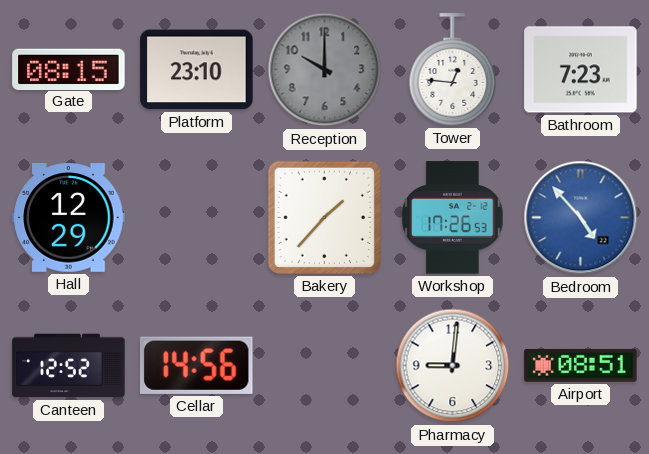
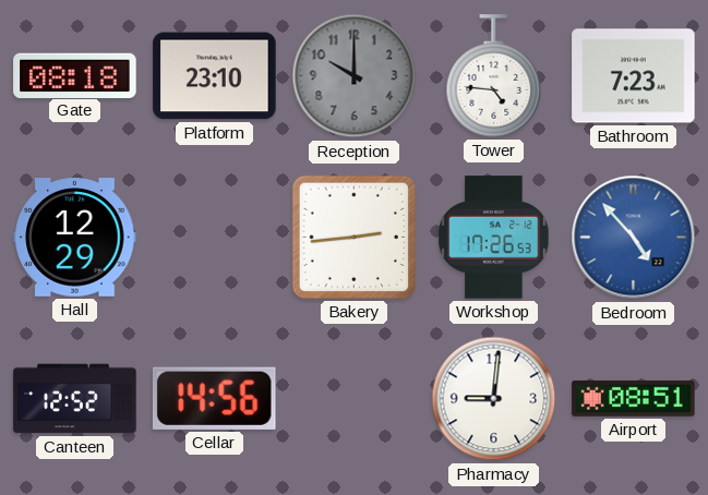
Gate: 08:15 -> 08:18 (75, 75)
Tower: 12:46 -> 4:46 (494, 76)
Bakery: 1:37 -> 2:44 (353, 237)
